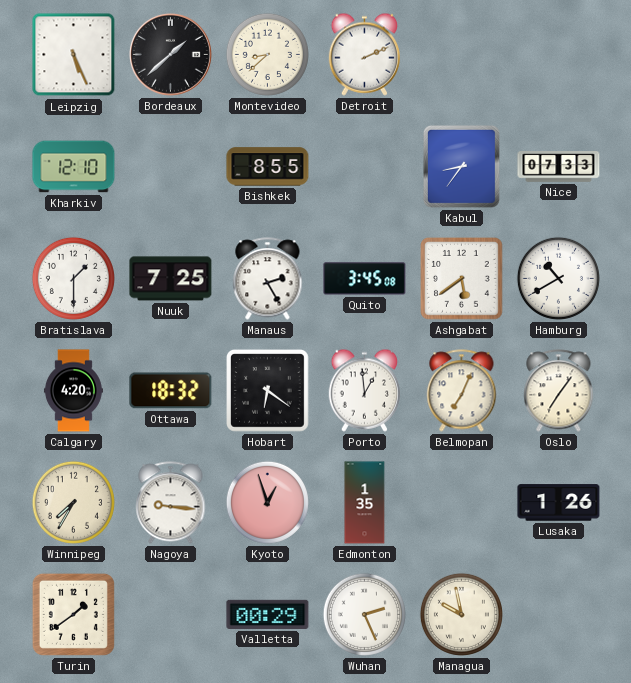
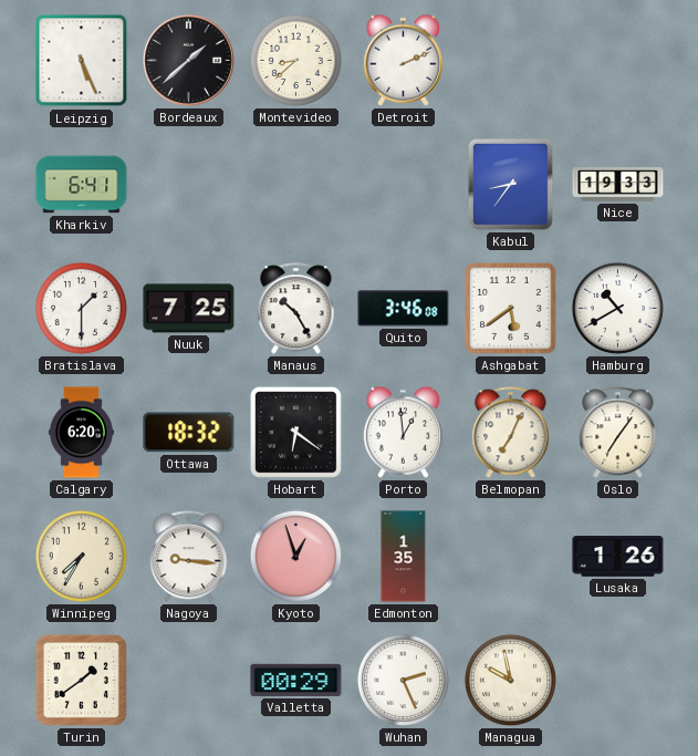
Kharkiv: 12:10 -> 6:41 (82, 185)
Bishkek: 8:55 -> none (268, 167)
Nice: 07:33 -> 19:33 (618, 185)
Manaus: 2:25 -> 10:25 (296, 309)
Quito: 3:45 -> 3:46 (404, 309)
Calgary: 4:20 -> 6:20 (81, 433)
